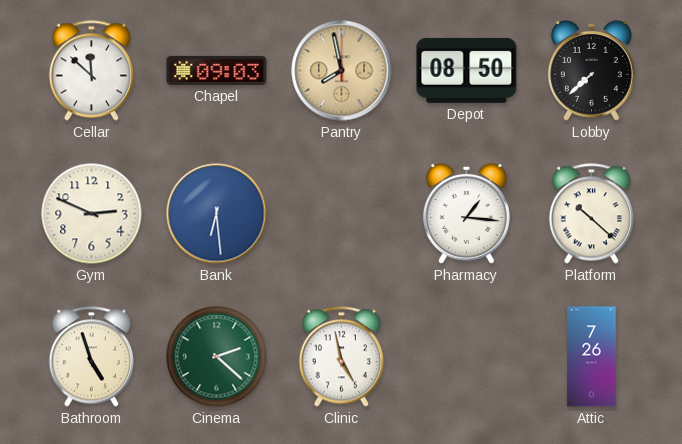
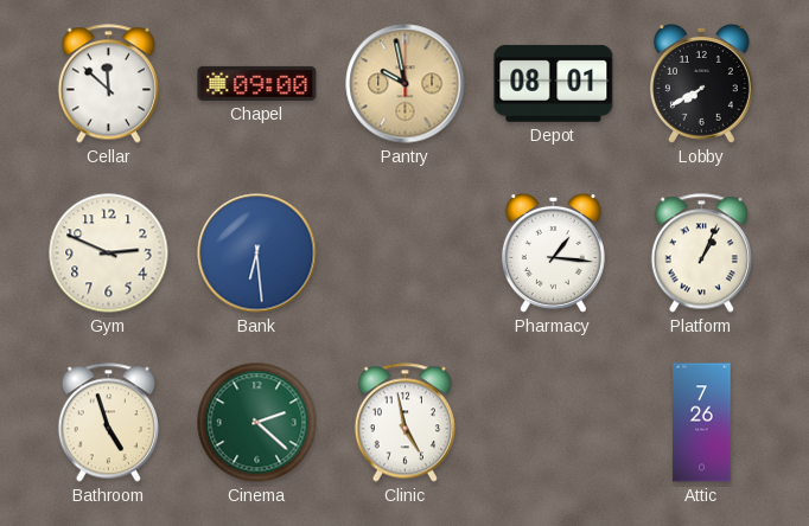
Chapel: 09:03 -> 09:00 (257, 83)
Pantry: 7:58 -> 9:58 (406, 84)
Depot: 08:50 -> 08:01 (554, 83)
Lobby: 7:38 -> 7:40 (701, 83)
Platform: 10:22 -> 1:04 (701, 254)
